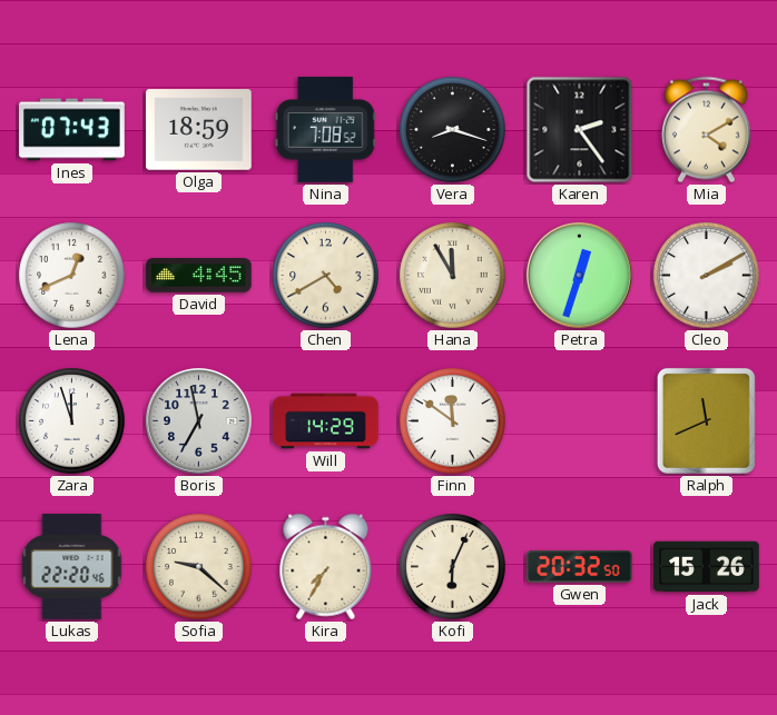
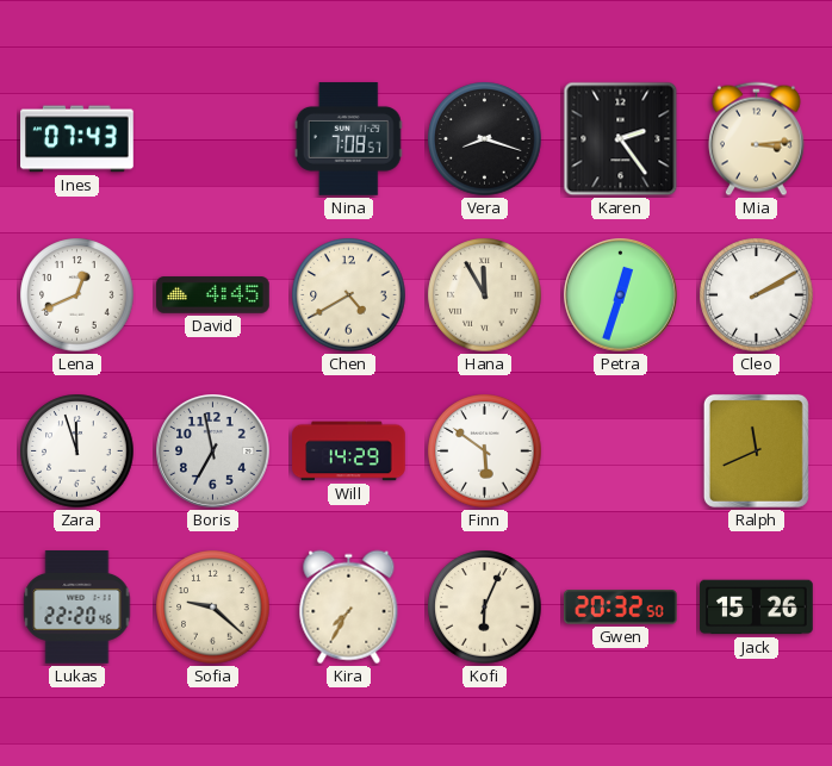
Olga: 18:59 -> none (199, 130)
Nina: 7:08:52 -> 7:08:57 (348, 139)
Mia: 4:10 -> 3:14 (757, 139)
Finn: 11:51 -> 5:51 (485, 451)
